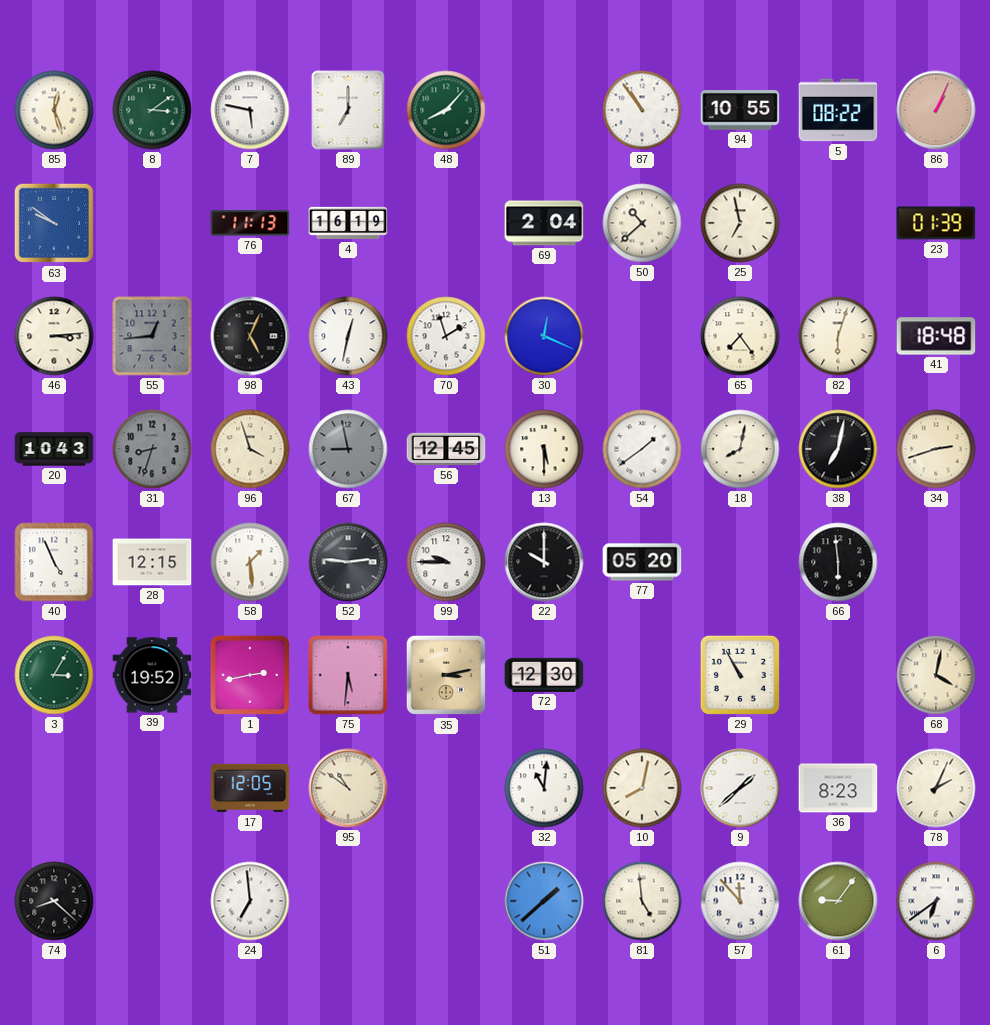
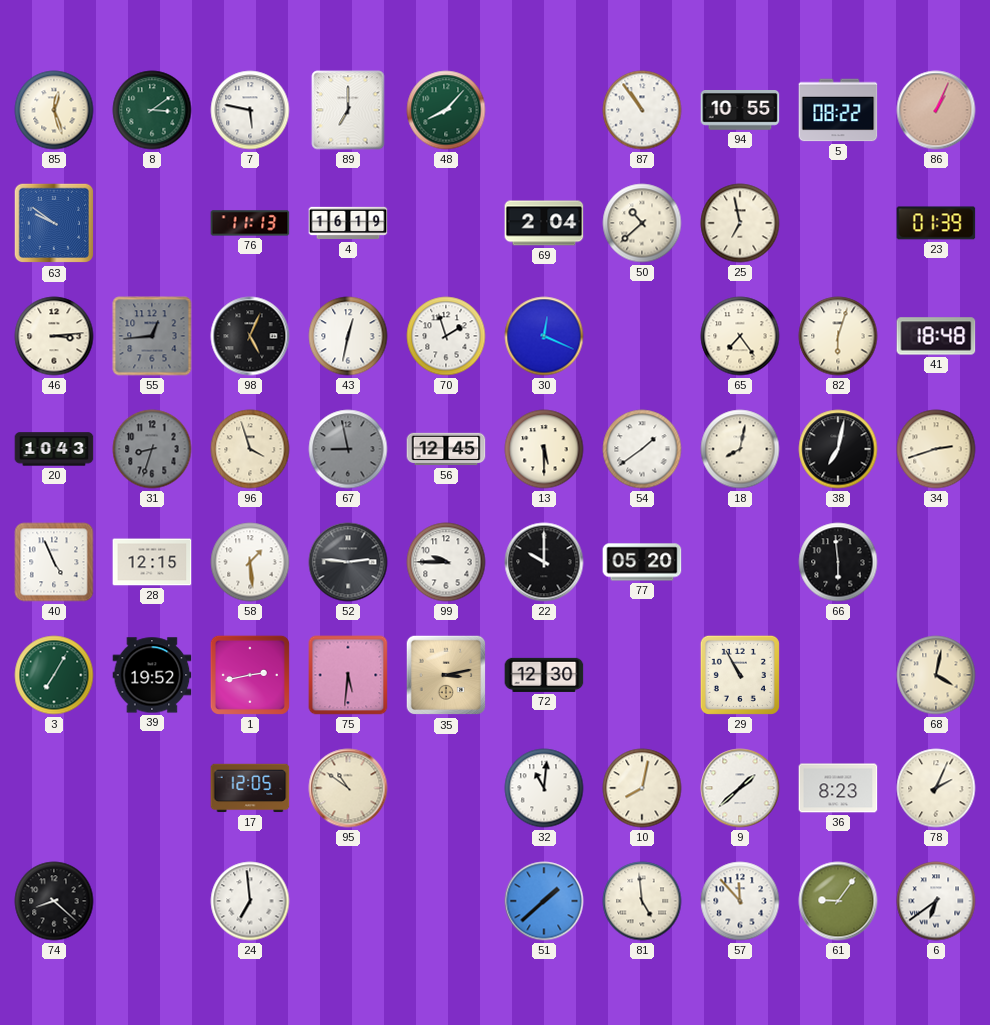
3: 3:05 -> 7:05 (54, 675)
